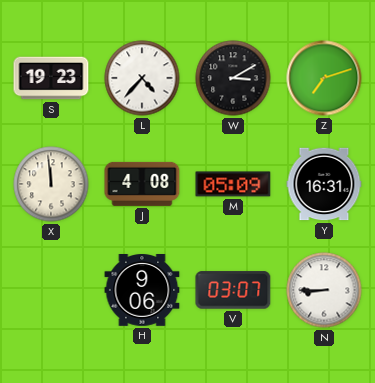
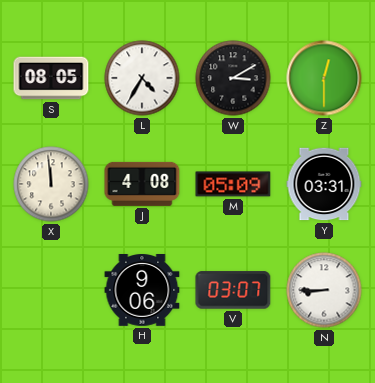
S: 19:23 -> 08:05 (51, 78)
L: 4:37 -> 4:35 (142, 78)
Z: 7:12 -> 12:30 (324, 78)
Y: 16:31 -> 03:31 (324, 184)
